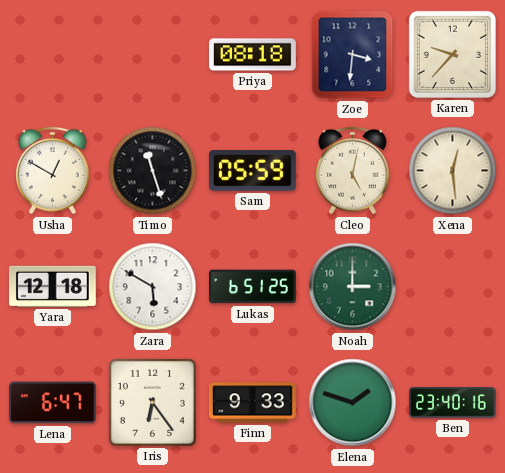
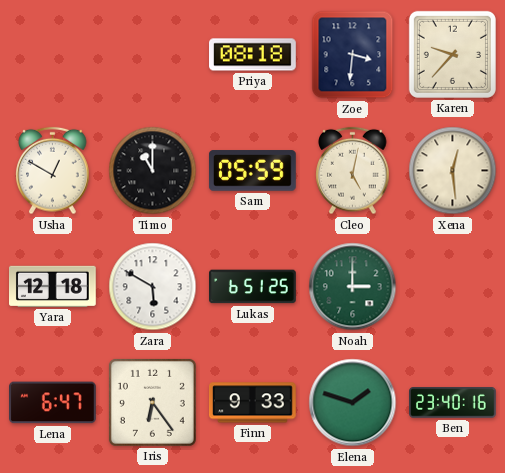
Timo: 11:27 -> 11:00 (153, 171)
